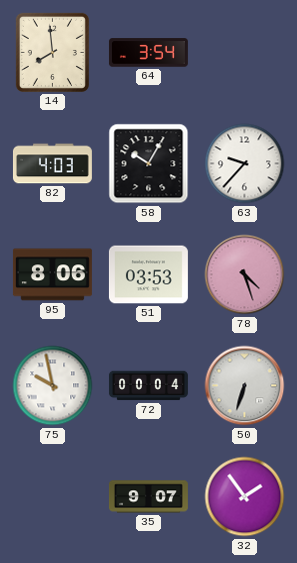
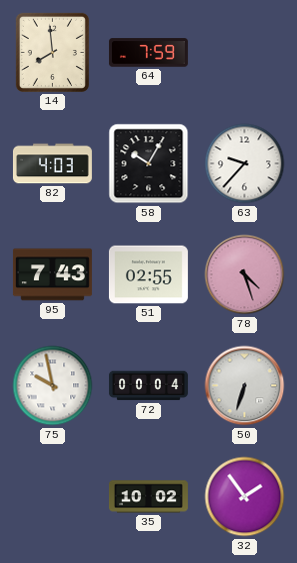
64: 3:54 -> 7:59 (148, 53)
95: 8:06 -> 7:43 (52, 275)
51: 03:53 -> 02:55 (148, 275)
35: 9:07 -> 10:02 (148, 497)
